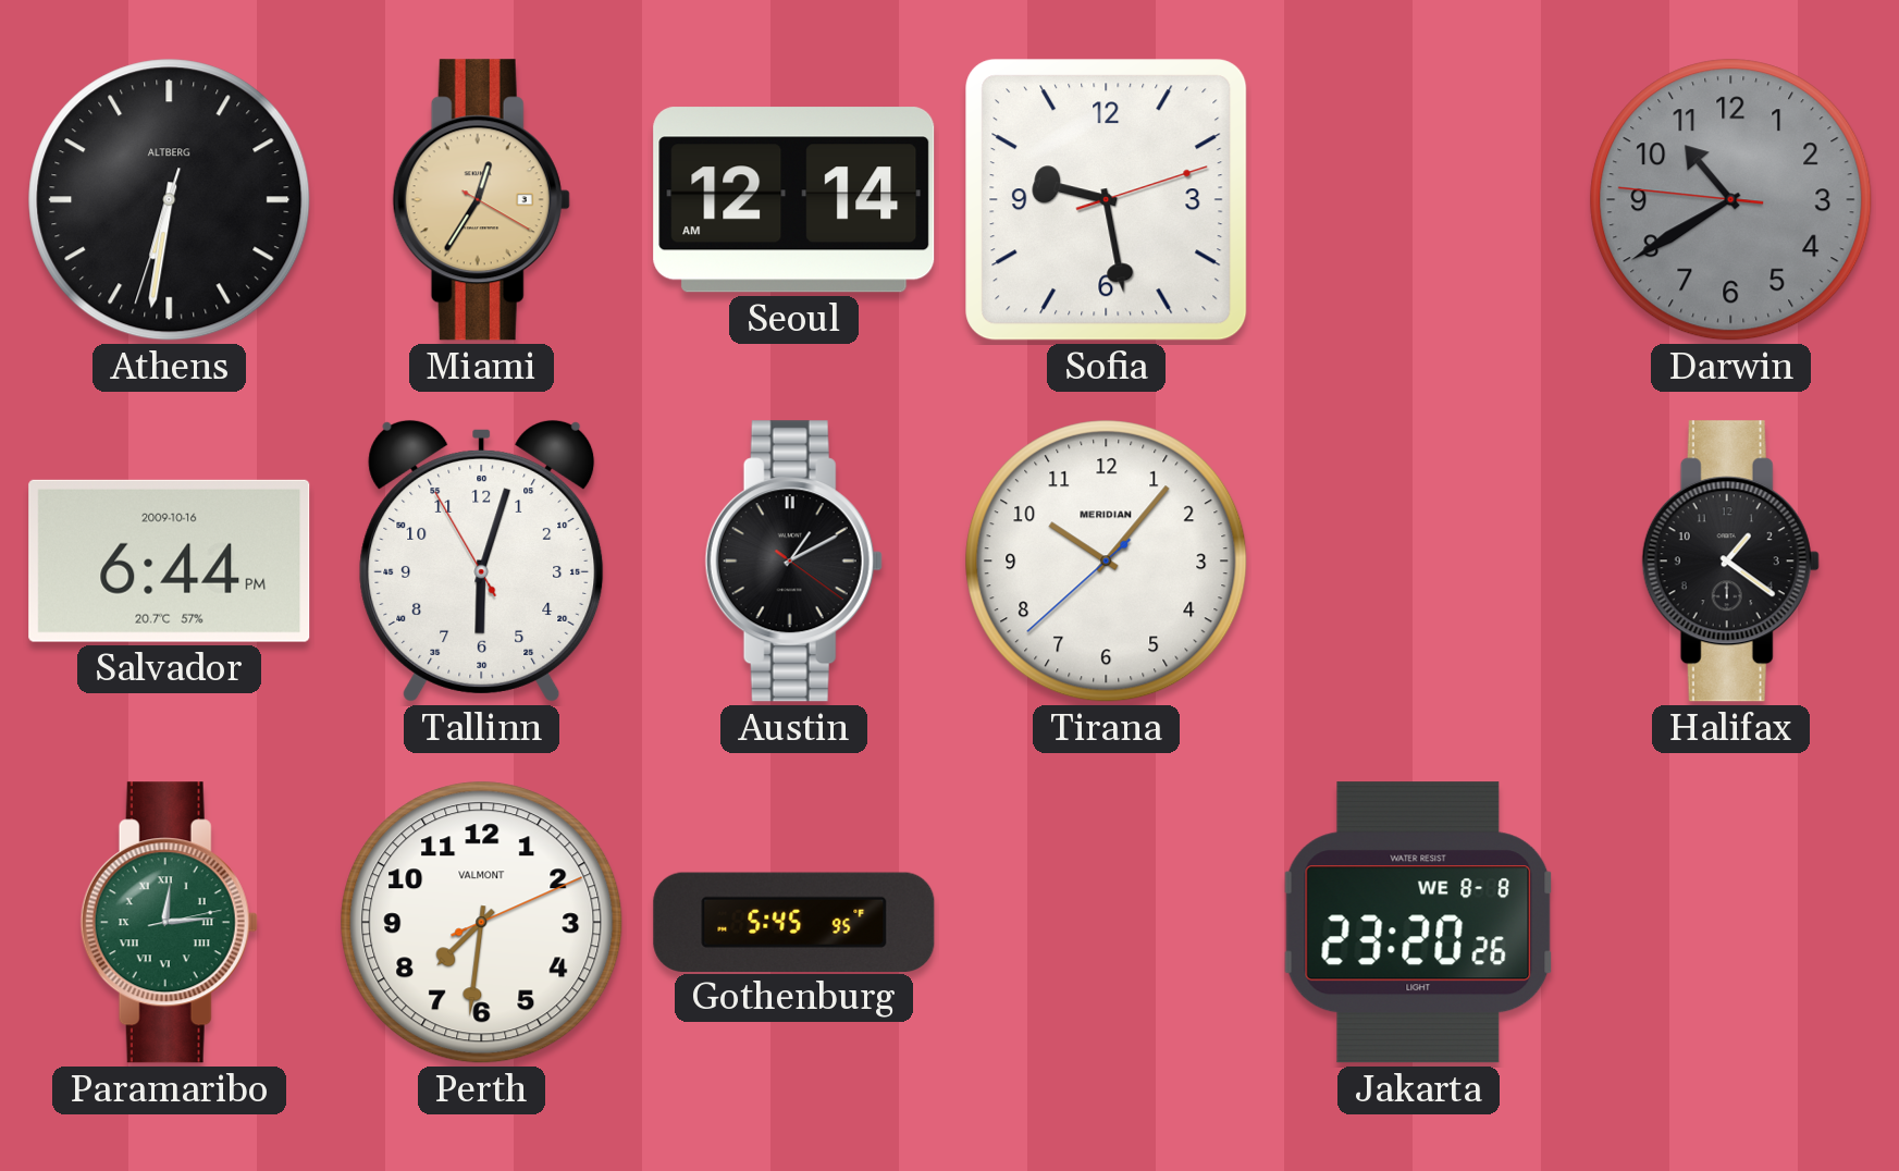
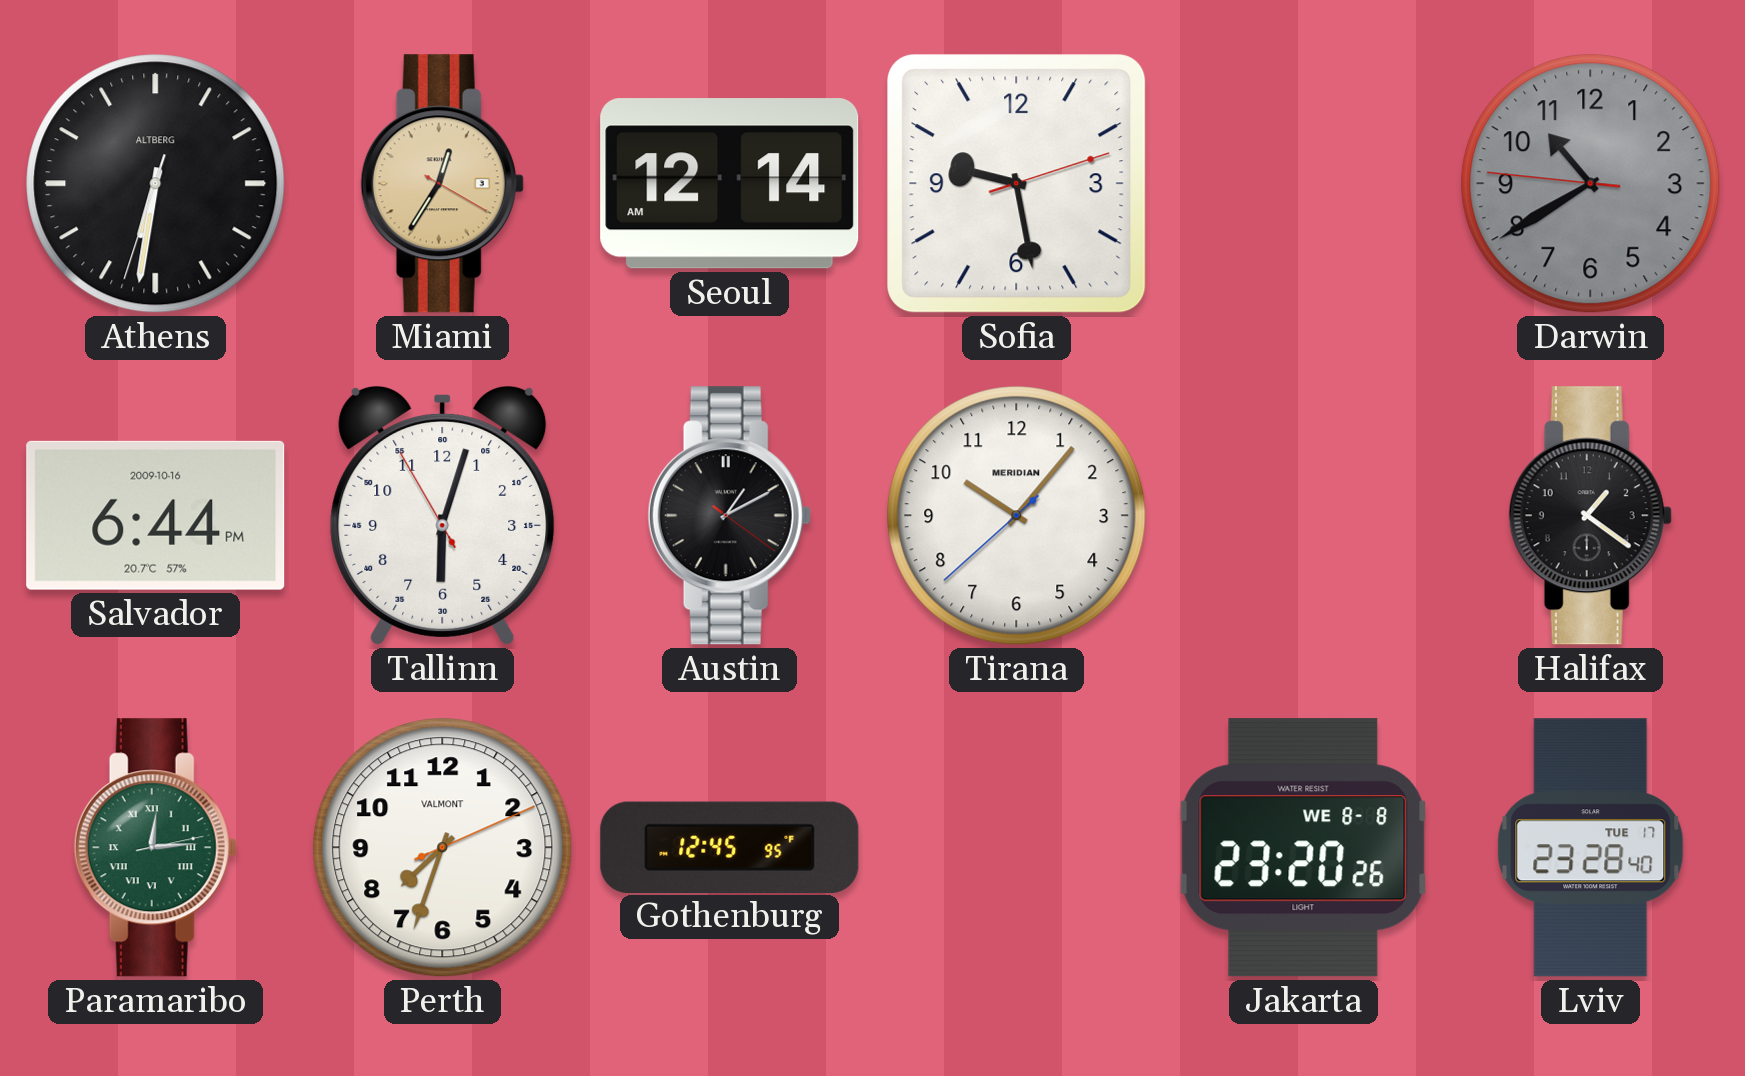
Perth: 7:31 -> 7:33 (443, 848)
Gothenburg: 5:45 -> 12:45 (730, 847)
Lviv: none -> 23:28 (1591, 848)
